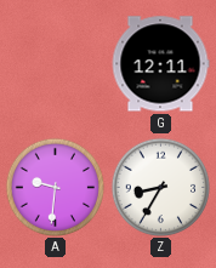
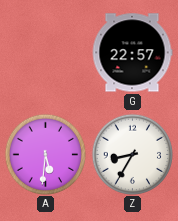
G: 12:11 -> 22:57 (132, 53)
A: 9:31 -> 5:31 (45, 154)
